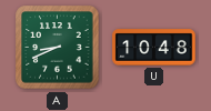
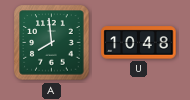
A: 8:41 -> 7:59 (52, 43)
